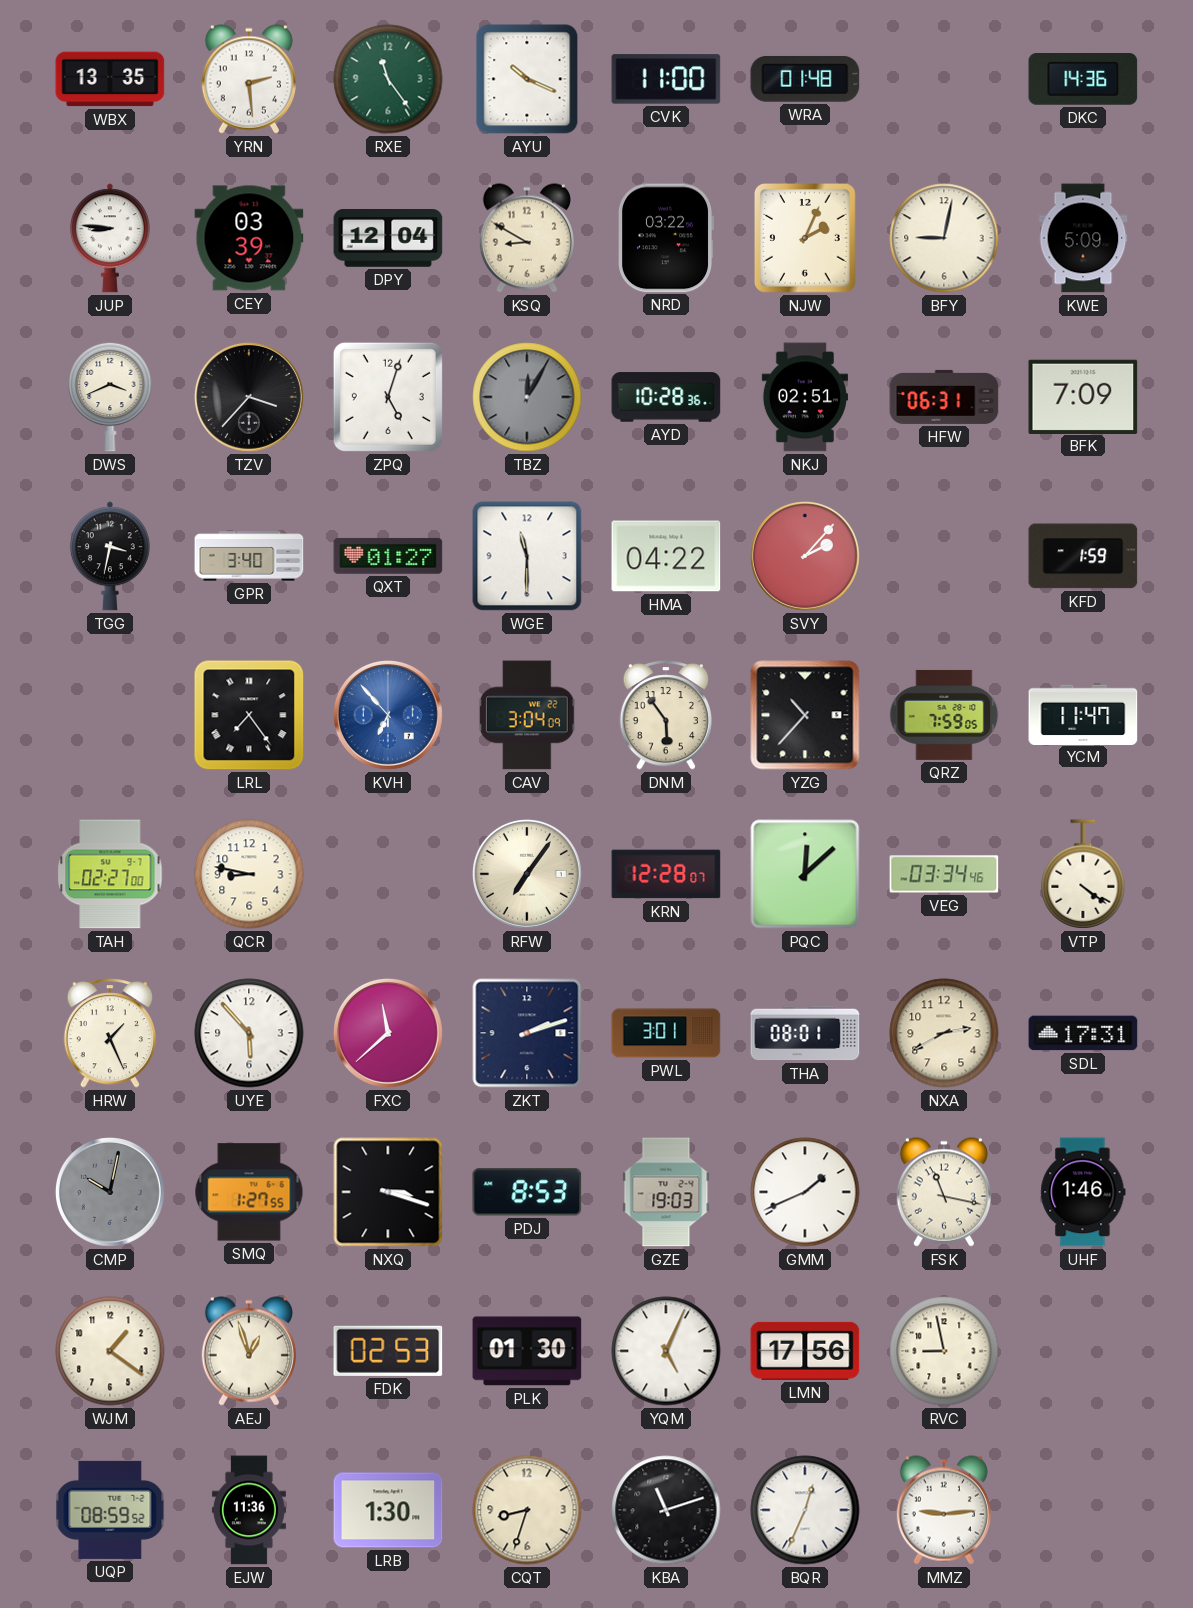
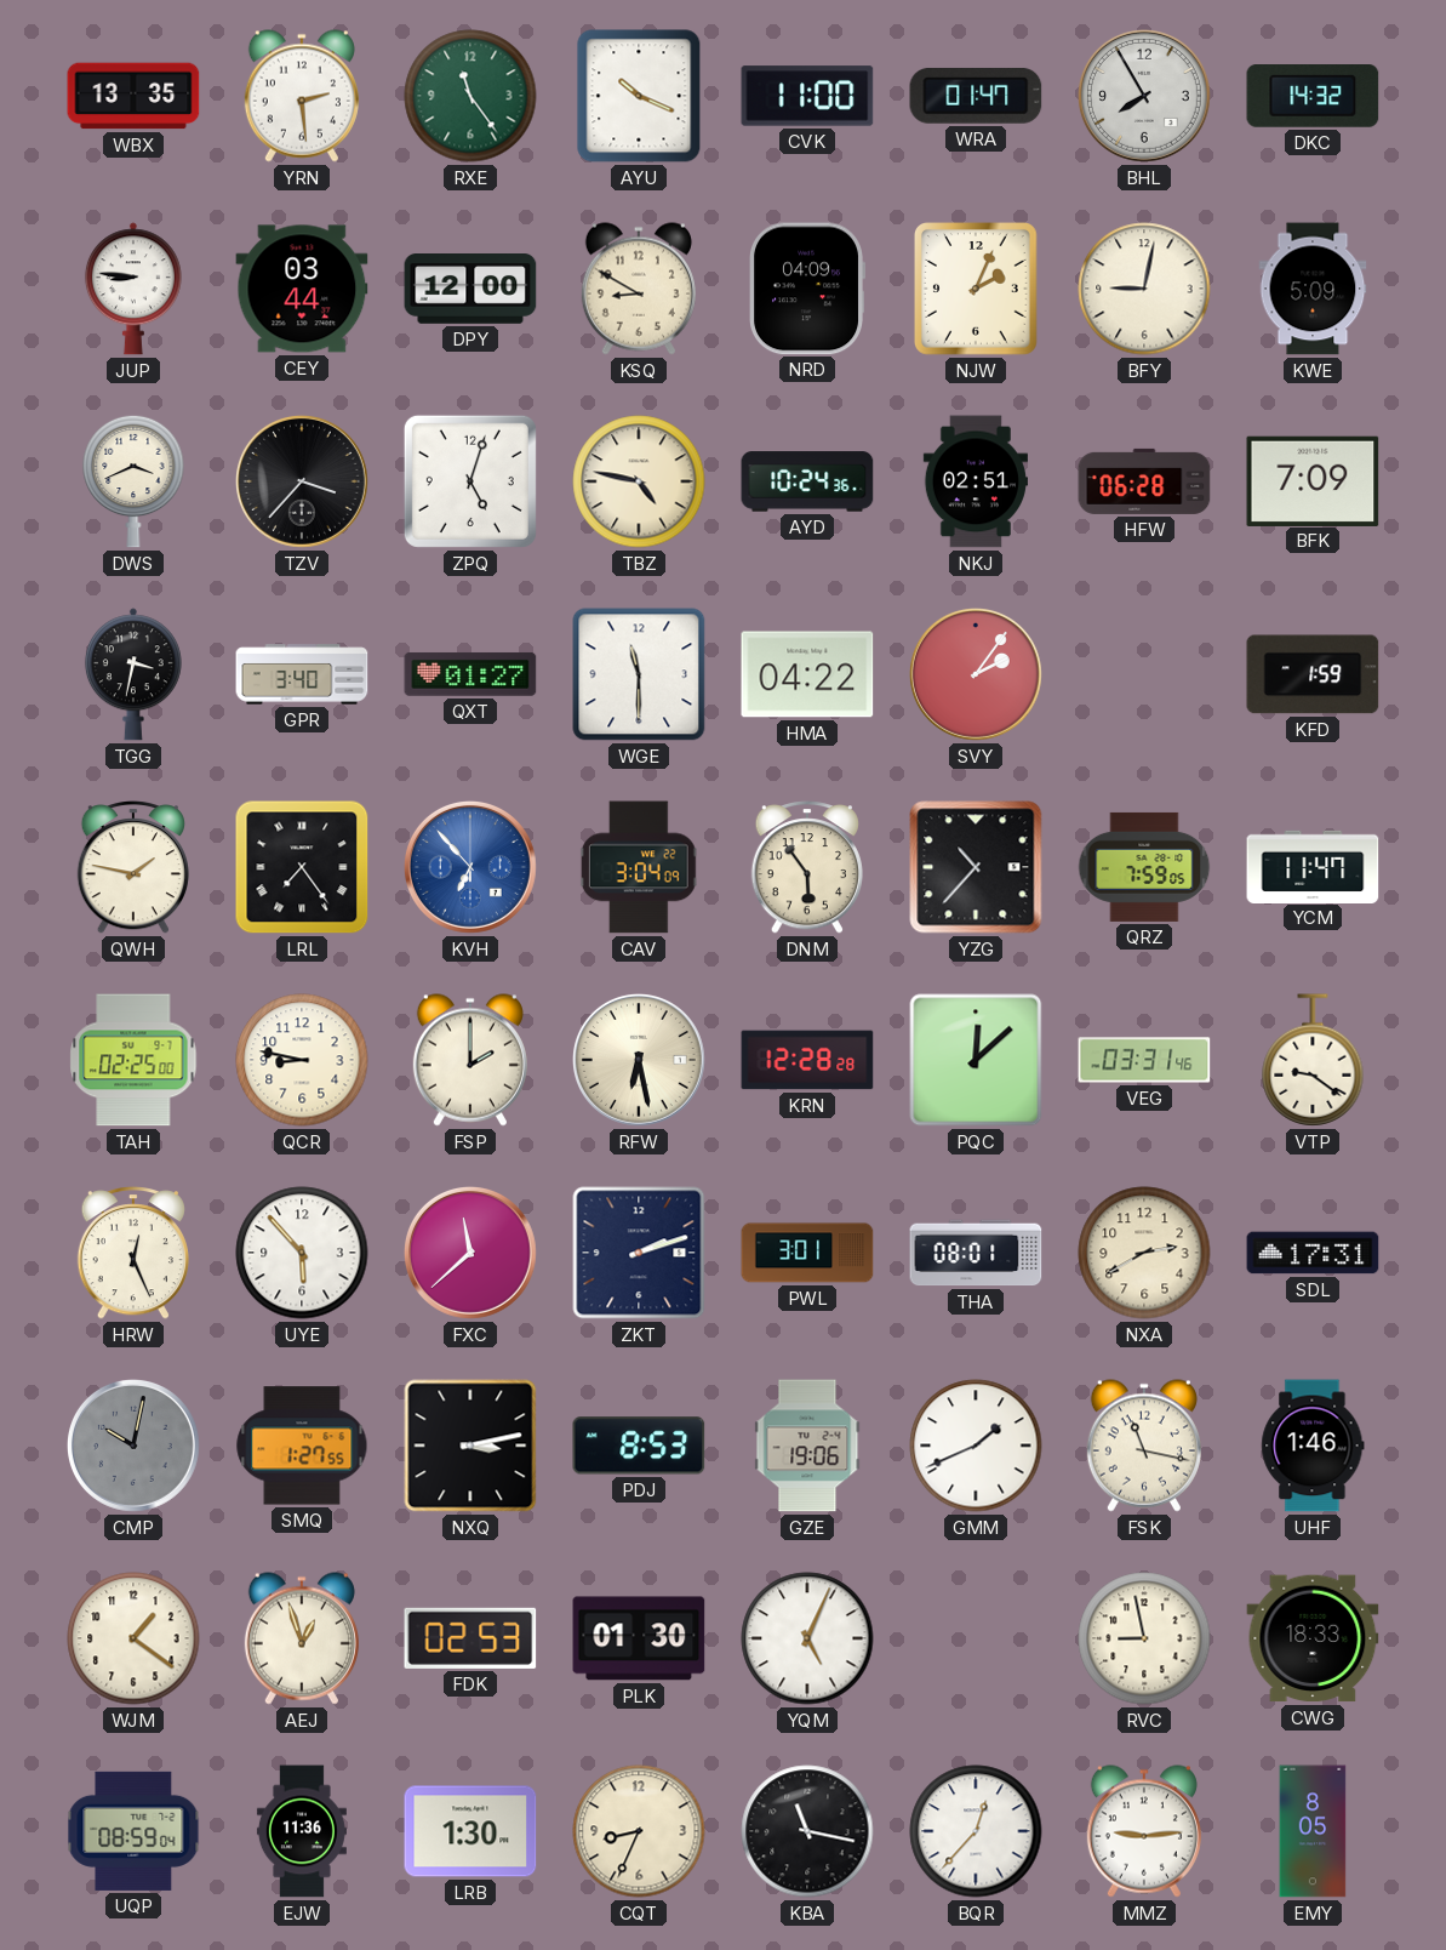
WRA: 01:48 -> 01:47 (976, 96)
BHL: none -> 7:55 (1144, 96)
DKC: 14:36 -> 14:32 (1313, 97)
CEY: 03:39 -> 03:44 (302, 289)
DPY: 12:04 -> 12:00 (470, 290)
NRD: 03:22 -> 04:09 (807, 289)
TBZ: 12:05 -> 4:47 (639, 481)
TBZ dial: grey -> cream (639, 481)
AYD: 10:28 -> 10:24 (807, 481)
HFW: 06:31 -> 06:28 (1144, 481)
SVY: 2:07 -> 2:06 (976, 674)
QWH: none -> 1:47 (133, 867)
TAH: 02:27 -> 02:25 (133, 1060)
FSP: none -> 2:00 (470, 1060)
RFW: 7:06 -> 6:28 (639, 1060)
KRN: 12:28:07 -> 12:28:28 (807, 1060)
VEG: 03:34 -> 03:31 (1144, 1060)
VTP: 4:21 -> 9:21 (1313, 1060)
HRW: 1:26 -> 12:26 (133, 1253)
NXQ: 3:18 -> 3:13 (470, 1446)
GZE: 19:03 -> 19:06 (807, 1446)
LMN: 17:56 -> none (805, 1351)
CWG: none -> 18:33 (1313, 1638)
UQP: 08:59:52 -> 08:59:04 (133, 1831)
CQT: 8:33 -> 8:34 (639, 1831)
KBA: 11:12 -> 11:17 (807, 1831)
BQR: 12:34 -> 12:37 (976, 1831)
EMY: none -> 8:05 (1313, 1831)
